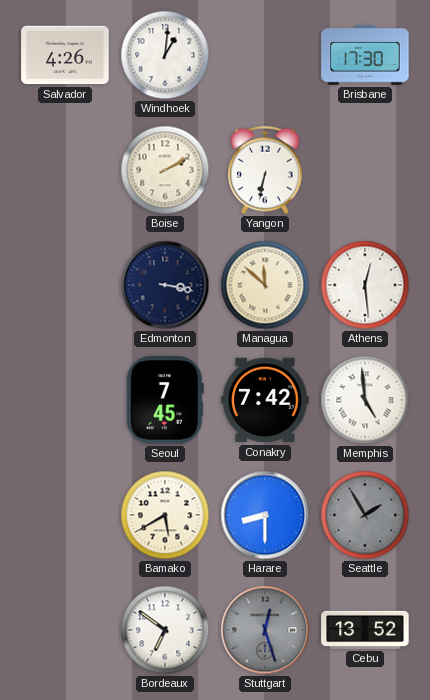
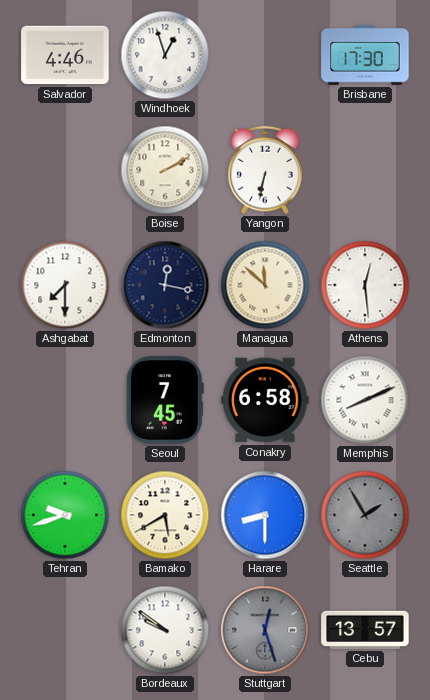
Salvador: 4:26 -> 4:46 (65, 55)
Windhoek: 1:01 -> 12:57 (165, 55)
Ashgabat: none -> 7:30 (65, 285)
Edmonton: 3:17 -> 12:17 (165, 285)
Conakry: 7:42 -> 6:58 (265, 400)
Memphis: 4:59 -> 8:11 (365, 400)
Tehran: none -> 9:42 (65, 515)
Bordeaux: 6:51 -> 9:51 (165, 630)
Cebu: 13:52 -> 13:57 (365, 630)
